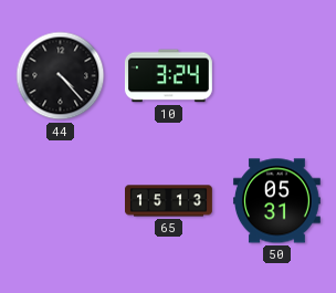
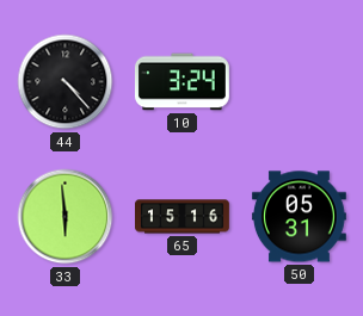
33: none -> 5:59 (66, 217)
65: 15:13 -> 15:16 (183, 217)
